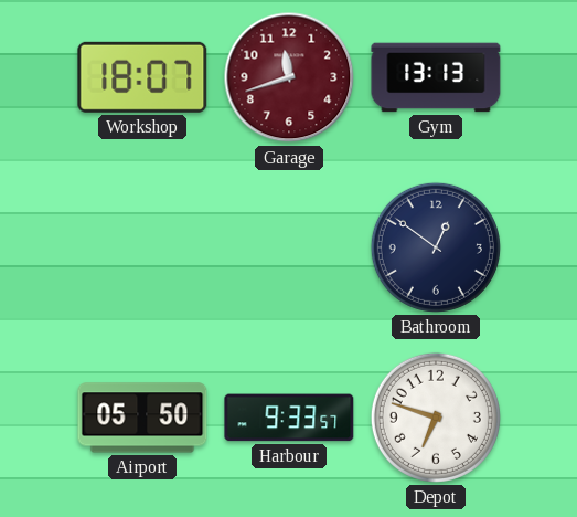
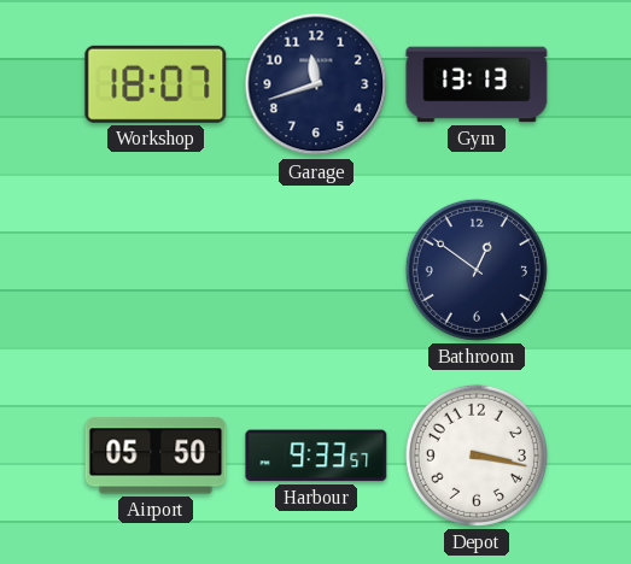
Garage dial: burgundy -> navy (316, 84)
Depot: 6:48 -> 3:17 (477, 456)
